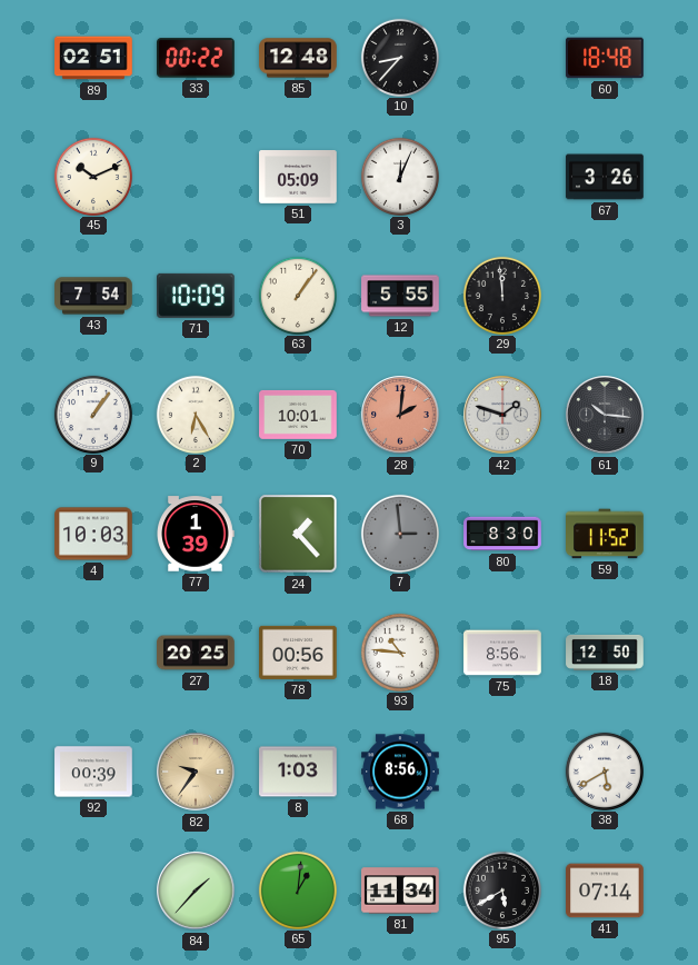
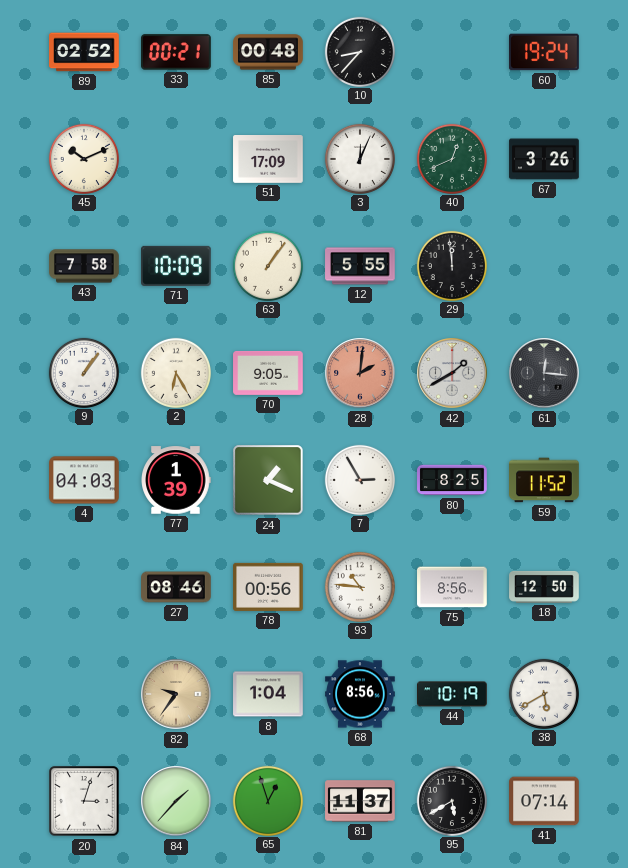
89: 02:51 -> 02:52 (84, 52)
33: 00:22 -> 00:21 (177, 52)
85: 12:48 -> 00:48 (268, 52)
60: 18:48 -> 19:24 (545, 52)
51: 05:09 -> 17:09 (268, 160)
40: none -> 12:41 (451, 158)
43: 7:54 -> 7:58 (84, 266)
70: 10:01 -> 9:05 (268, 373)
42: 1:48 -> 1:40 (452, 373)
61: 10:16 -> 12:16 (544, 373)
4: 10:03 -> 04:03 (84, 480)
24: 1:23 -> 1:19 (268, 480)
7: 2:59 -> 2:55 (359, 479)
7 dial: grey -> white (359, 479)
80: 8:30 -> 8:25 (452, 480)
27: 20:25 -> 08:46 (176, 587)
92: 00:39 -> none (93, 772)
8: 1:03 -> 1:04 (268, 694)
44: none -> 10:19 (452, 694)
20: none -> 3:03 (84, 801)
65: 1:01 -> 12:57 (267, 800)
81: 11:34 -> 11:37 (360, 801)
